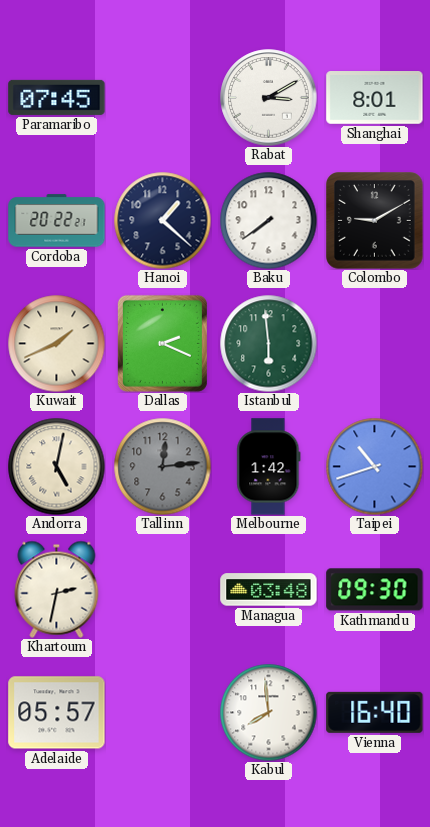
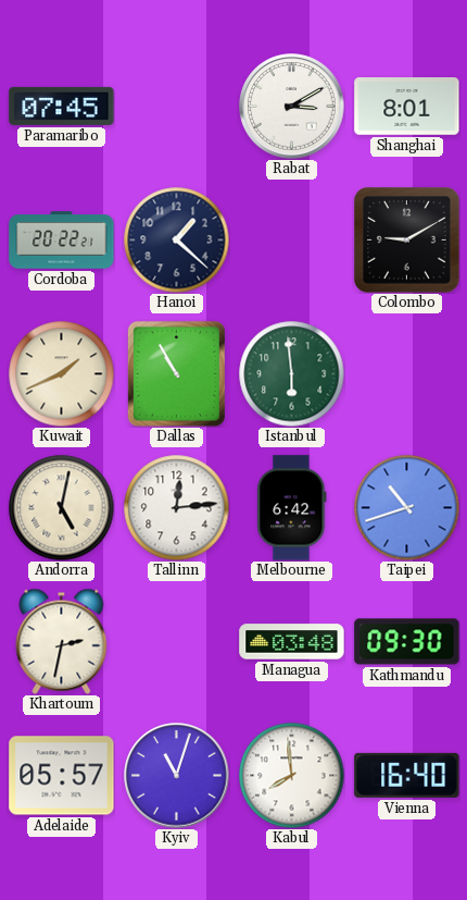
Baku: 7:39 -> none (268, 220)
Dallas: 2:19 -> 10:55 (176, 373)
Tallinn dial: grey -> white (176, 507)
Melbourne: 1:42 -> 6:42 (292, 508)
Kyiv: none -> 11:03 (177, 776)
